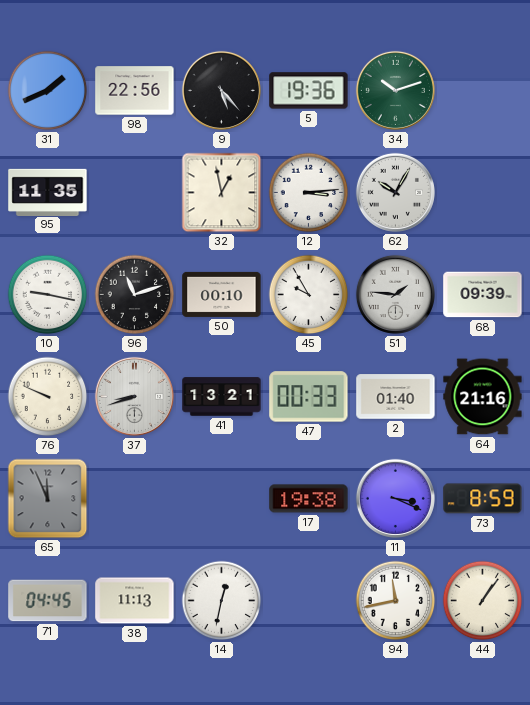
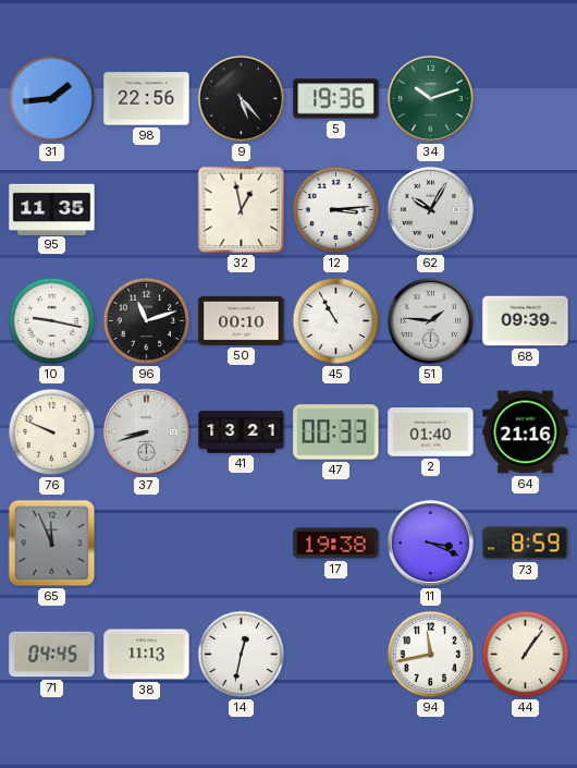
31: 1:41 -> 1:44 (52, 99)
45: 9:55 -> 10:55 (336, 321)
